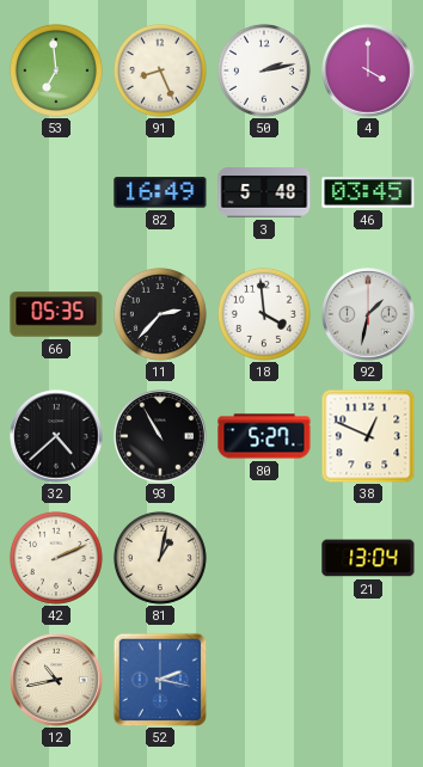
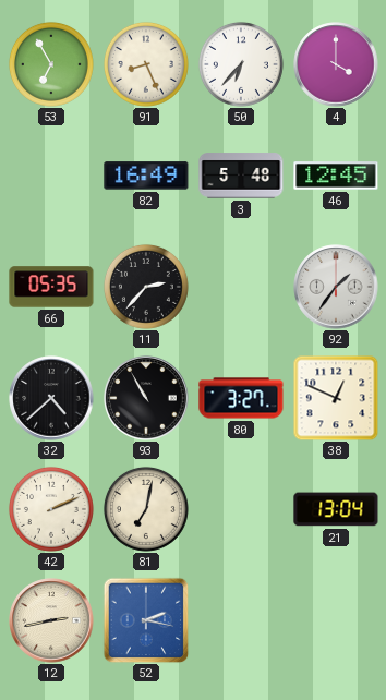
53: 6:59 -> 6:55 (51, 64)
50: 2:13 -> 6:37 (241, 64)
46: 03:45 -> 12:45 (336, 176)
18: 3:59 -> none (264, 314)
92: 1:32 -> 1:36 (336, 287)
80: 5:27 -> 3:27 (241, 398)
81: 1:02 -> 7:02 (146, 509)
12: 10:43 -> 2:43 (51, 620)
